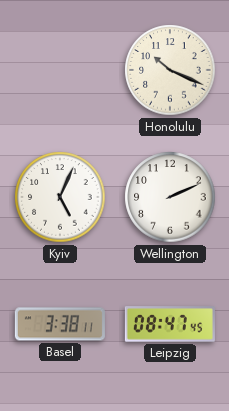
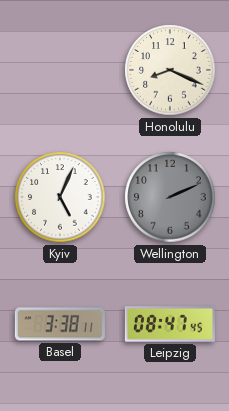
Honolulu: 10:19 -> 8:19 (170, 70)
Wellington dial: white -> grey (170, 197)
